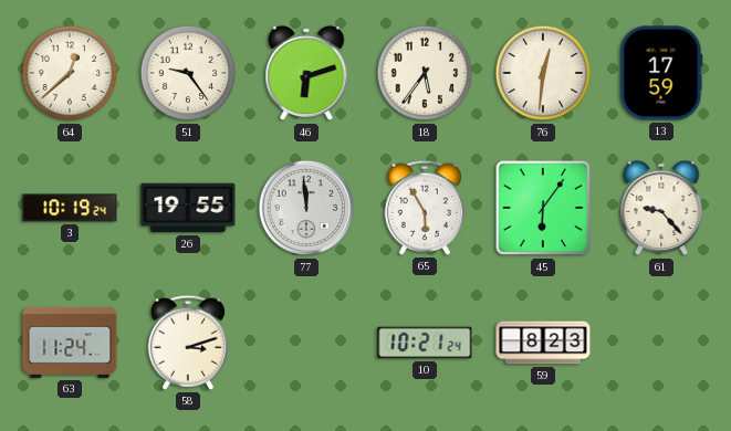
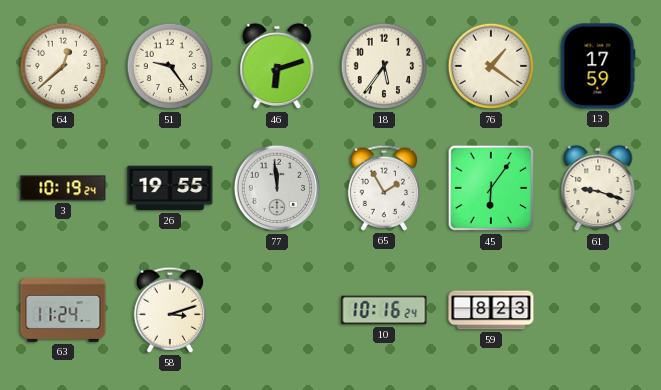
76: 12:31 -> 1:21 (491, 66)
65: 5:55 -> 1:55 (383, 188)
61: 9:23 -> 9:18 (598, 188)
10: 10:21 -> 10:16 (384, 310)
